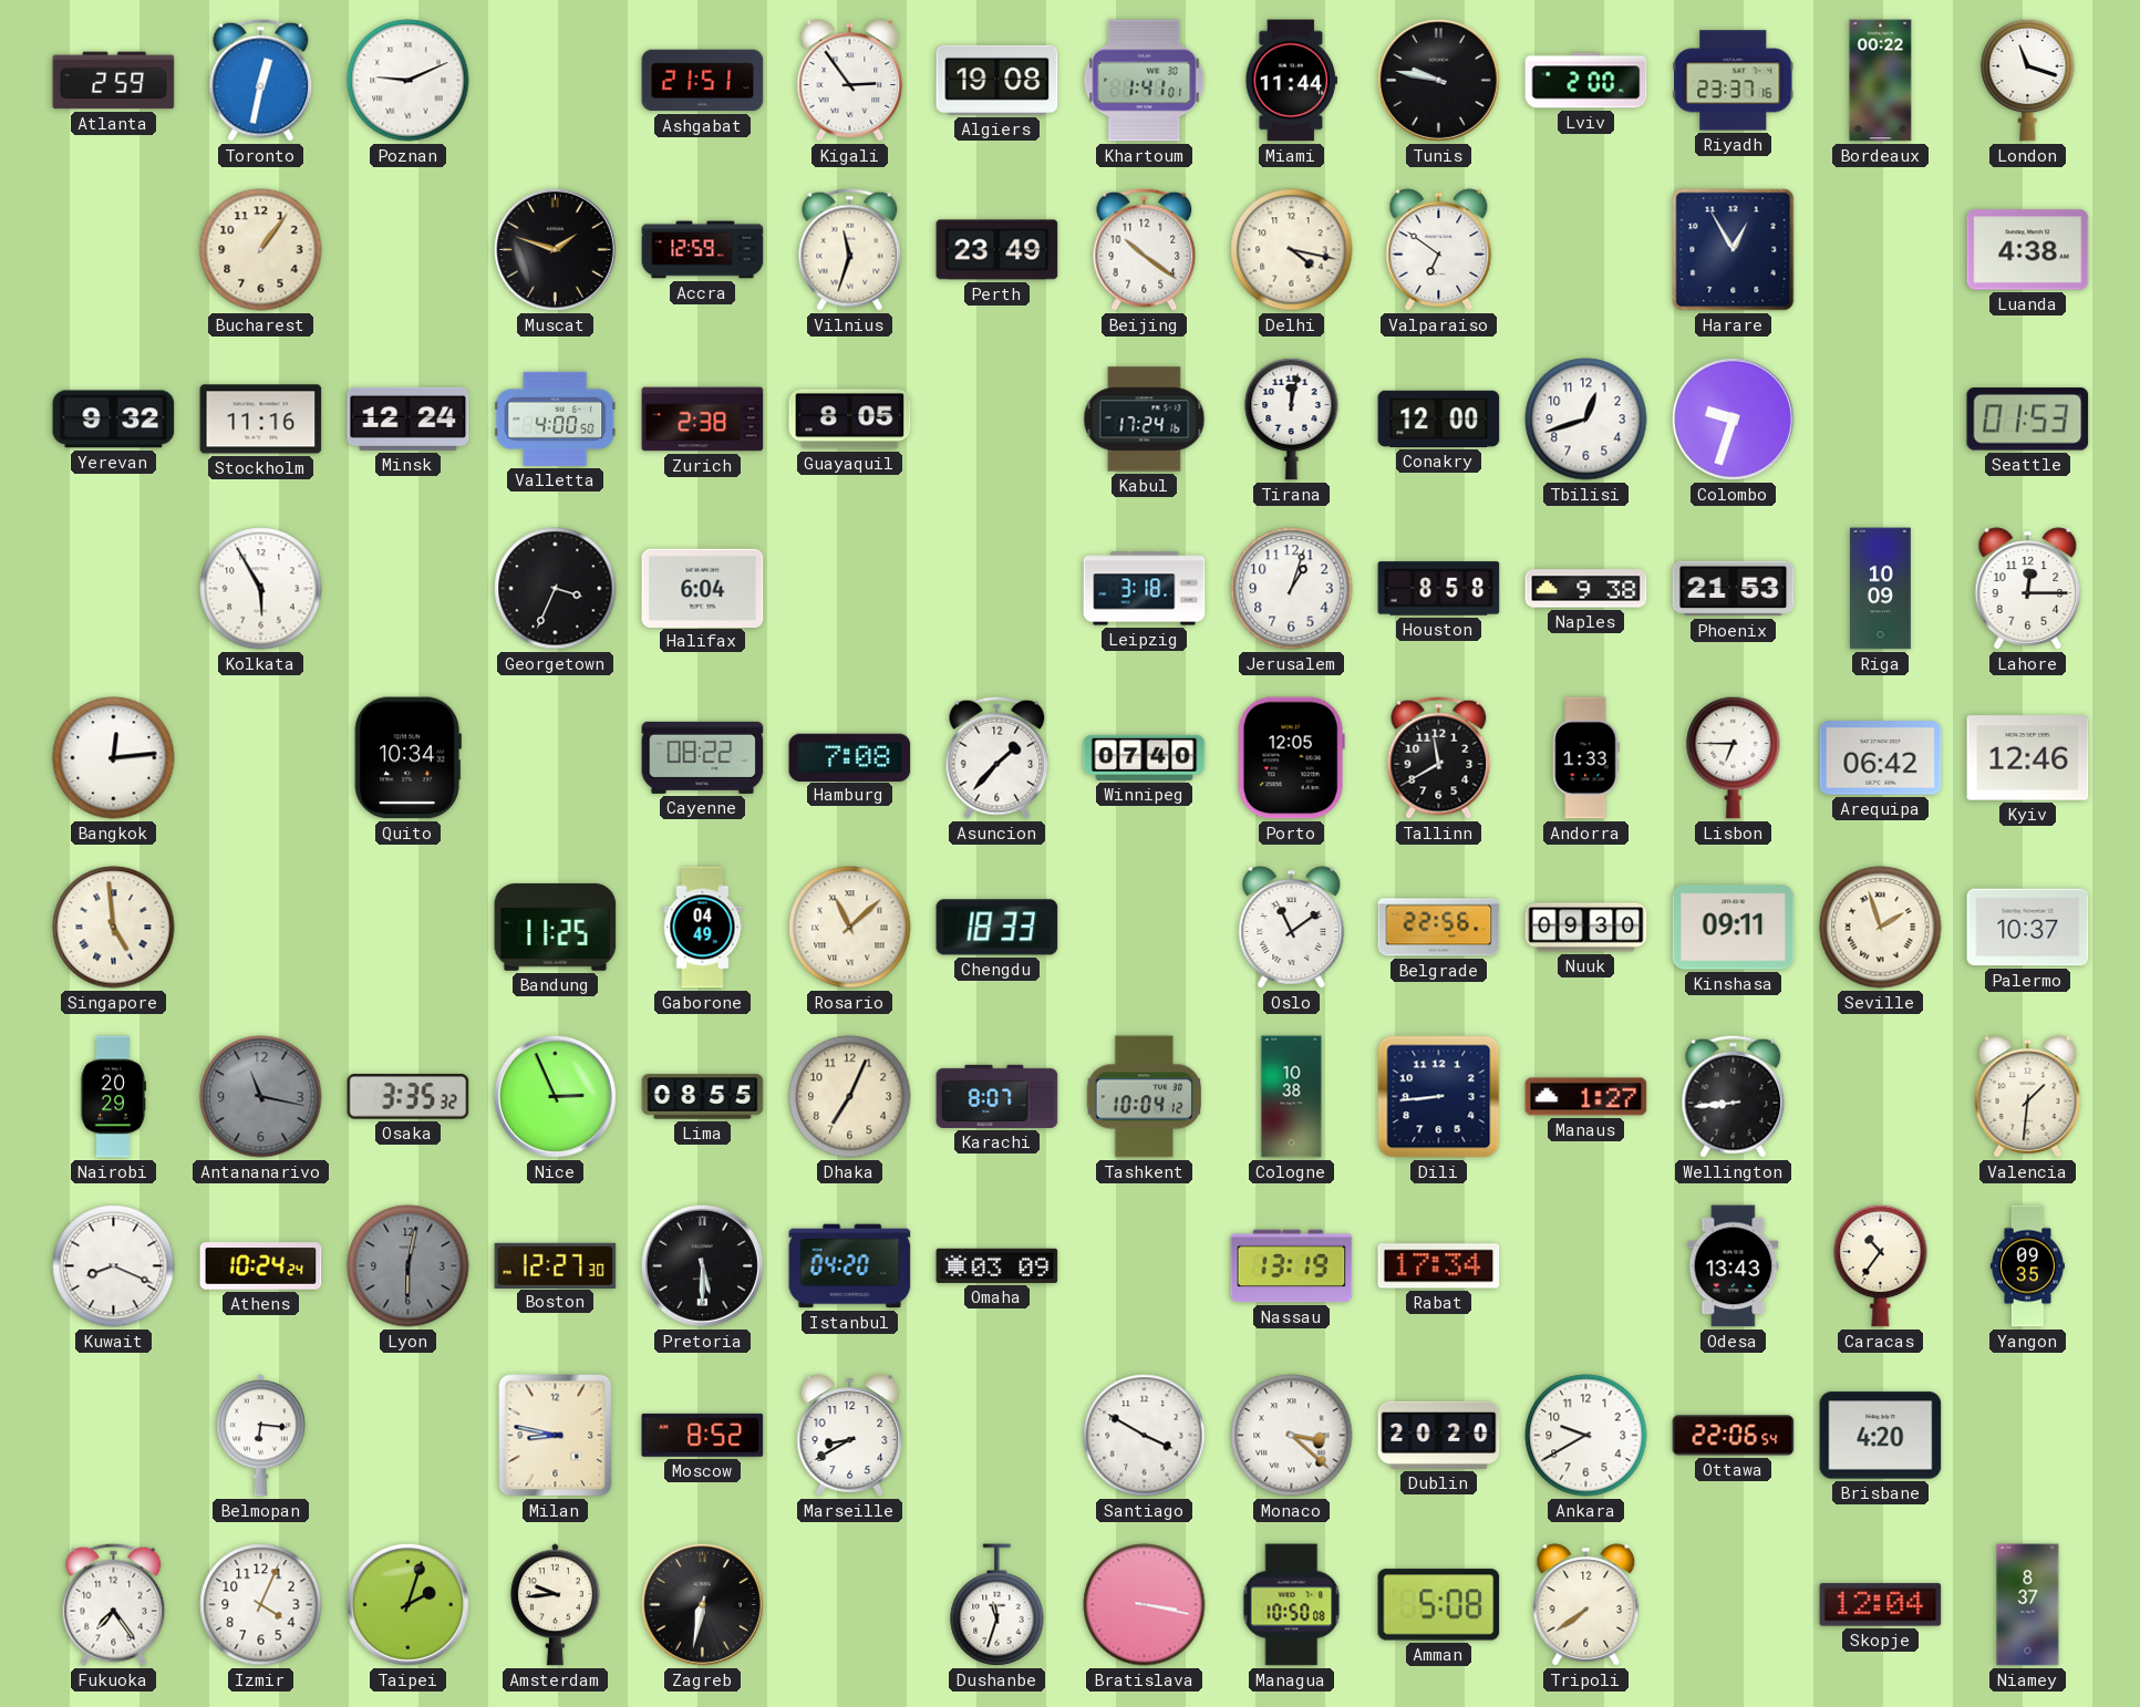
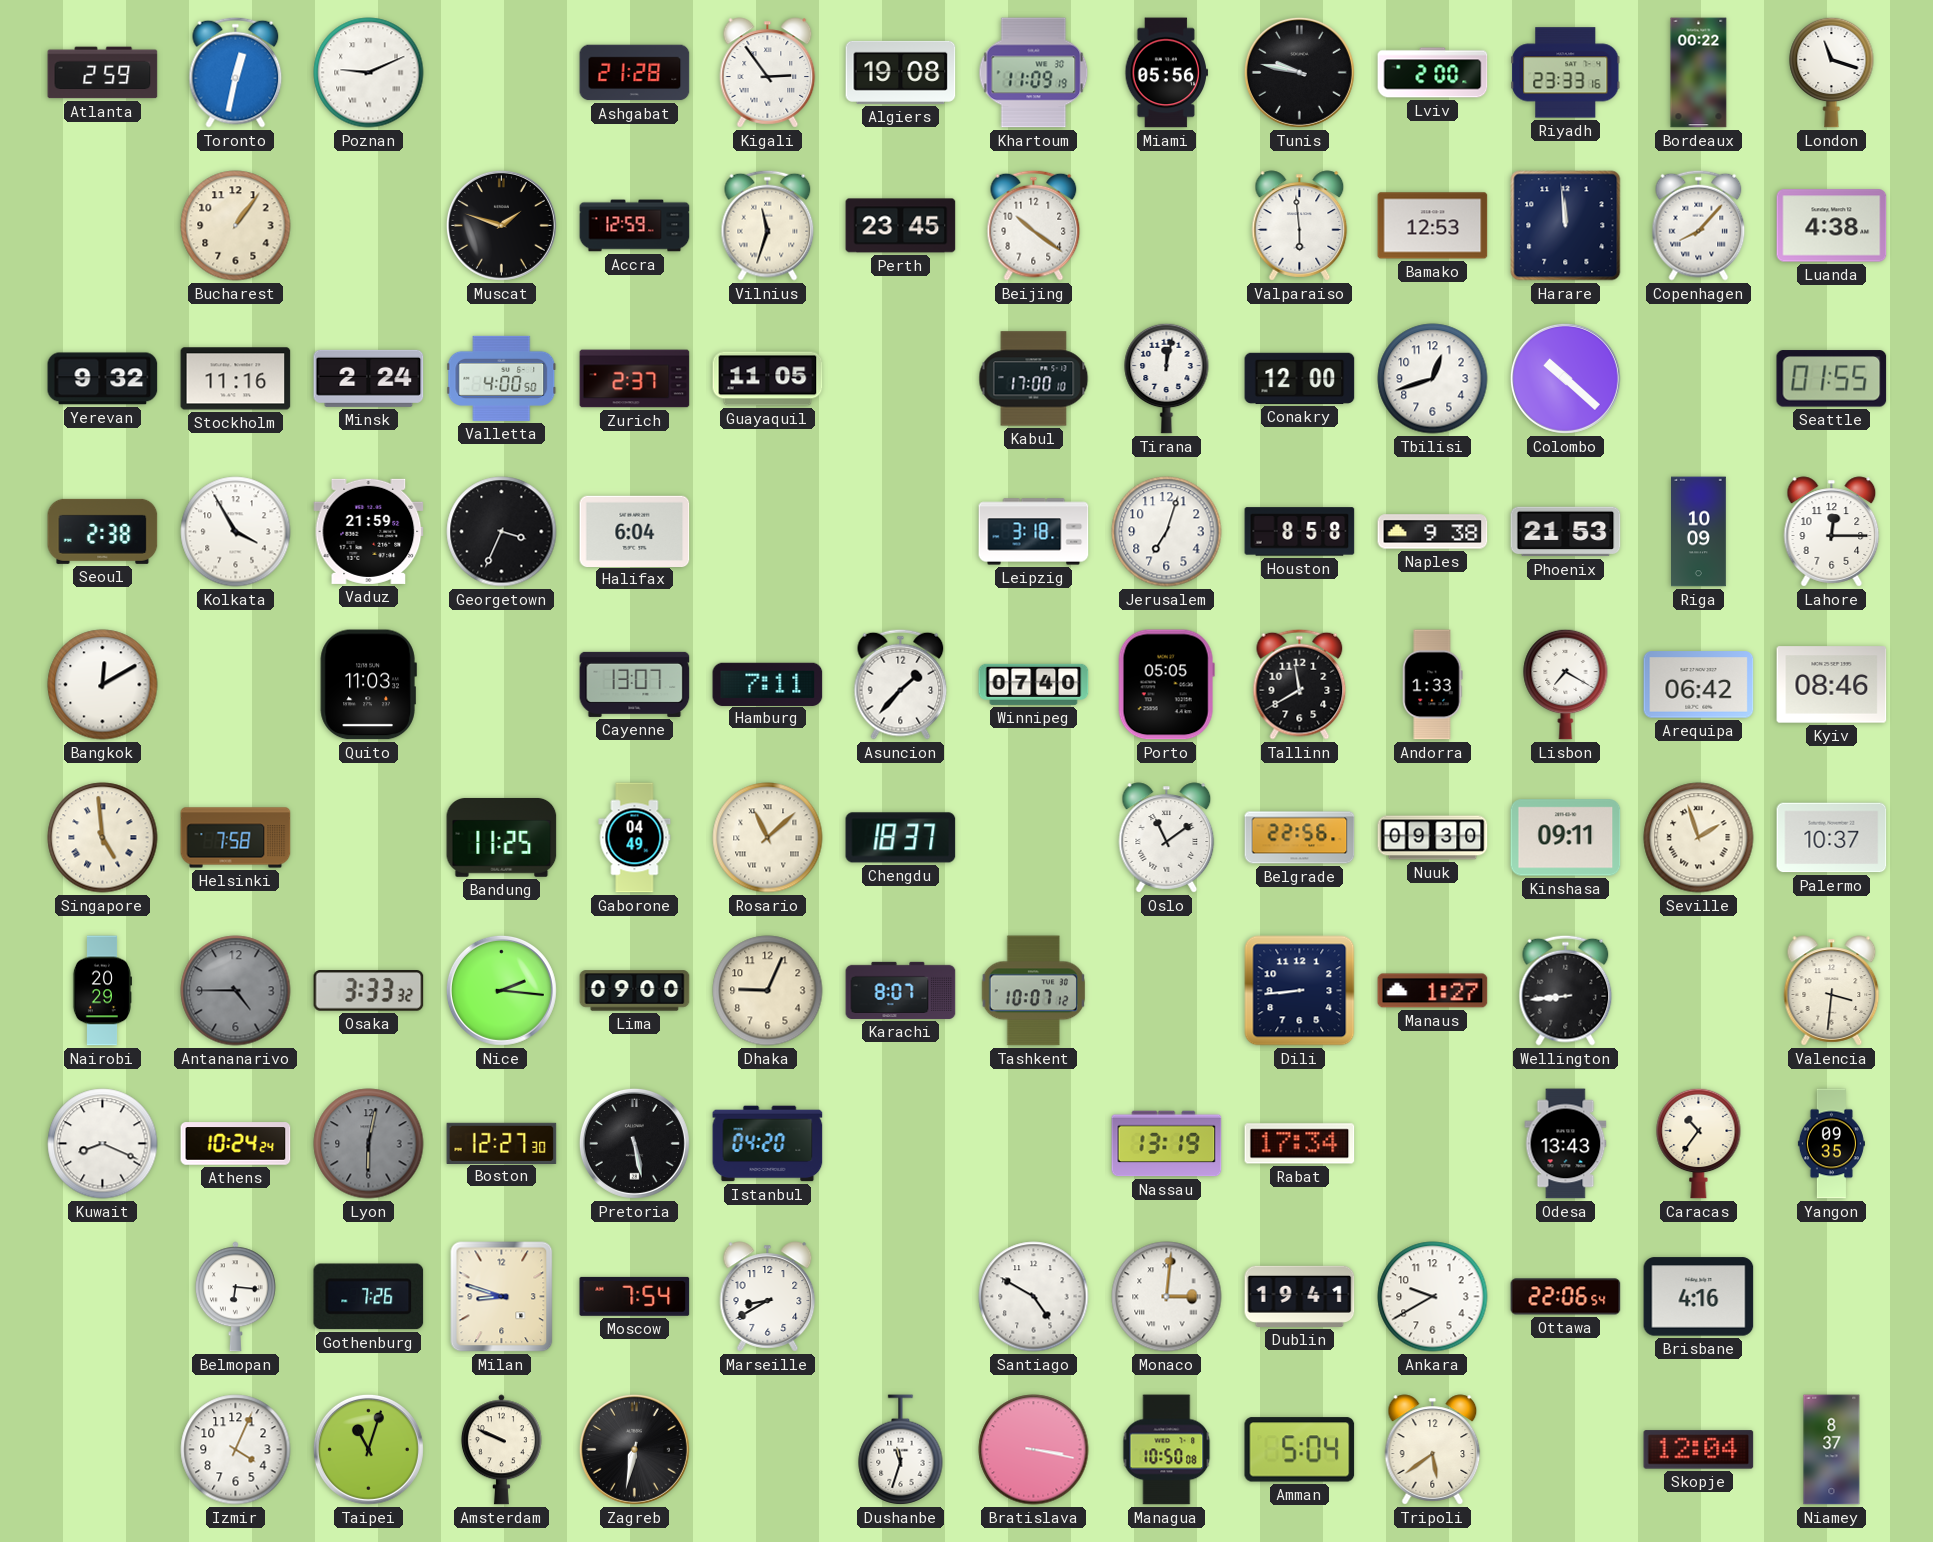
Ashgabat: 21:51 -> 21:28 (635, 73)
Khartoum: 1:41 -> 11:09 (1034, 73)
Miami: 11:44 -> 05:56 (1167, 73)
Riyadh: 23:37 -> 23:33 (1566, 73)
Perth: 23:49 -> 23:45 (901, 226)
Delhi: 4:17 -> none (1292, 250)
Valparaiso: 6:51 -> 5:59 (1300, 226)
Bamako: none -> 12:53 (1433, 226)
Harare: 12:55 -> 11:59 (1566, 226)
Copenhagen: none -> 8:07 (1699, 225)
Minsk: 12:24 -> 2:24 (369, 378)
Zurich: 2:38 -> 2:37 (635, 379)
Guayaquil: 8:05 -> 11:05 (768, 379)
Kabul: 17:24 -> 17:00 (1034, 379)
Colombo: 9:33 -> 10:22 (1565, 378)
Seattle: 01:53 -> 01:55 (1832, 379)
Seoul: none -> 2:38 (103, 531)
Kolkata: 5:55 -> 3:55 (236, 532)
Vaduz: none -> 21:59 (369, 531)
Jerusalem: 1:03 -> 7:03 (1167, 532)
Bangkok: 12:14 -> 12:10 (103, 685)
Quito: 10:34 -> 11:03 (368, 685)
Cayenne: 08:22 -> 13:07 (635, 684)
Hamburg: 7:08 -> 7:11 (768, 684)
Porto: 12:05 -> 05:05 (1166, 685)
Lisbon: 6:45 -> 7:20 (1566, 684)
Kyiv: 12:46 -> 08:46 (1832, 685)
Helsinki: none -> 7:58 (236, 838)
Chengdu: 18:33 -> 18:37 (901, 838)
Antananarivo: 11:17 -> 4:45 (236, 991)
Osaka: 3:35 -> 3:33 (369, 991)
Nice: 2:56 -> 2:16 (501, 990)
Lima: 08:55 -> 09:00 (635, 991)
Dhaka: 7:04 -> 9:04 (768, 991)
Tashkent: 10:04 -> 10:07 (1033, 991)
Cologne: 10:38 -> none (1292, 1097)
Valencia: 1:31 -> 3:31 (1832, 991)
Pretoria: 5:30 -> 5:28 (634, 1143)
Omaha: 03:09 -> none (997, 1265)
Gothenburg: none -> 7:26 (369, 1297)
Milan: 8:47 -> 8:48 (502, 1297)
Moscow: 8:52 -> 7:54 (635, 1296)
Santiago: 3:50 -> 4:50 (1034, 1297)
Monaco: 3:22 -> 3:01 (1167, 1297)
Dublin: 20:20 -> 19:41 (1300, 1296)
Brisbane: 4:20 -> 4:16 (1699, 1297)
Fukuoka: 7:24 -> none (114, 1604)
Taipei: 2:03 -> 11:03 (368, 1449)
Amsterdam: 9:44 -> 9:49 (501, 1450)
Amman: 5:08 -> 5:04 (1300, 1450)
Tripoli: 7:39 -> 5:39 (1433, 1450)
